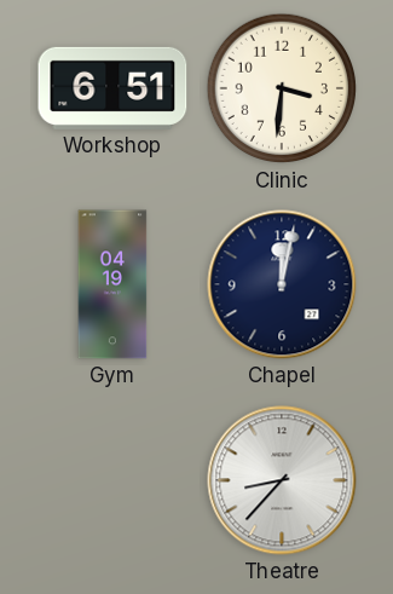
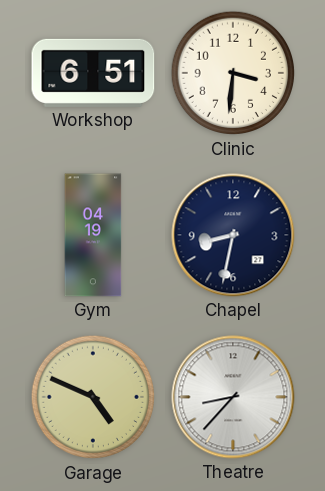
Chapel: 12:02 -> 8:32 (233, 235)
Garage: none -> 4:49 (93, 397)
